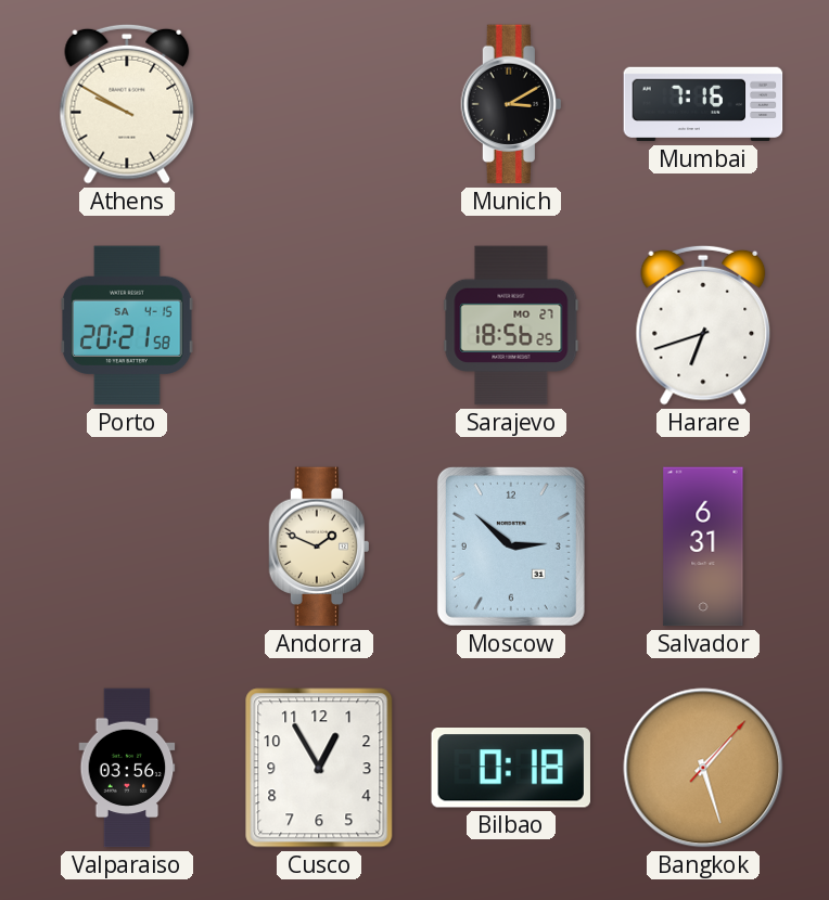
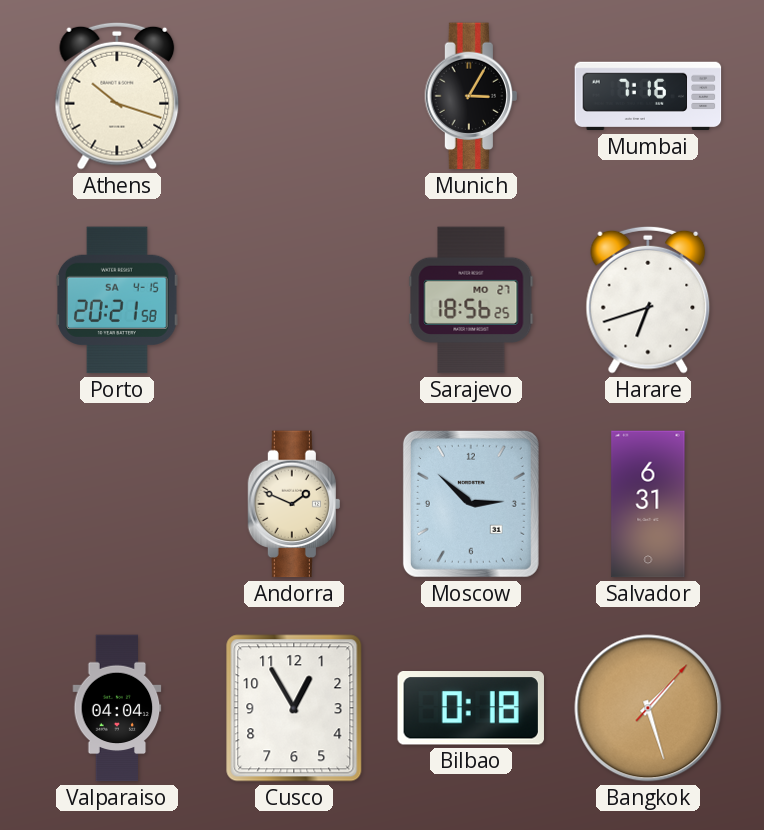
Athens: 9:50 -> 10:18 (117, 96)
Munich: 3:10 -> 3:05 (470, 96)
Valparaiso: 03:56 -> 04:04 (117, 708)
